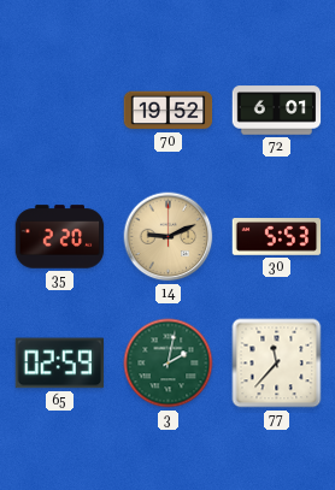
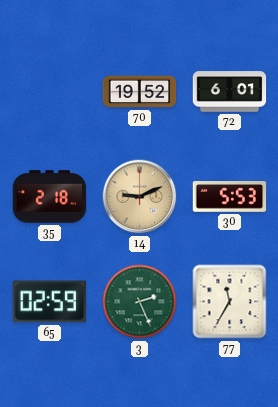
35: 2:20 -> 2:18 (50, 197)
3: 2:02 -> 2:26 (140, 302)
77: 11:37 -> 11:35 (230, 302)
